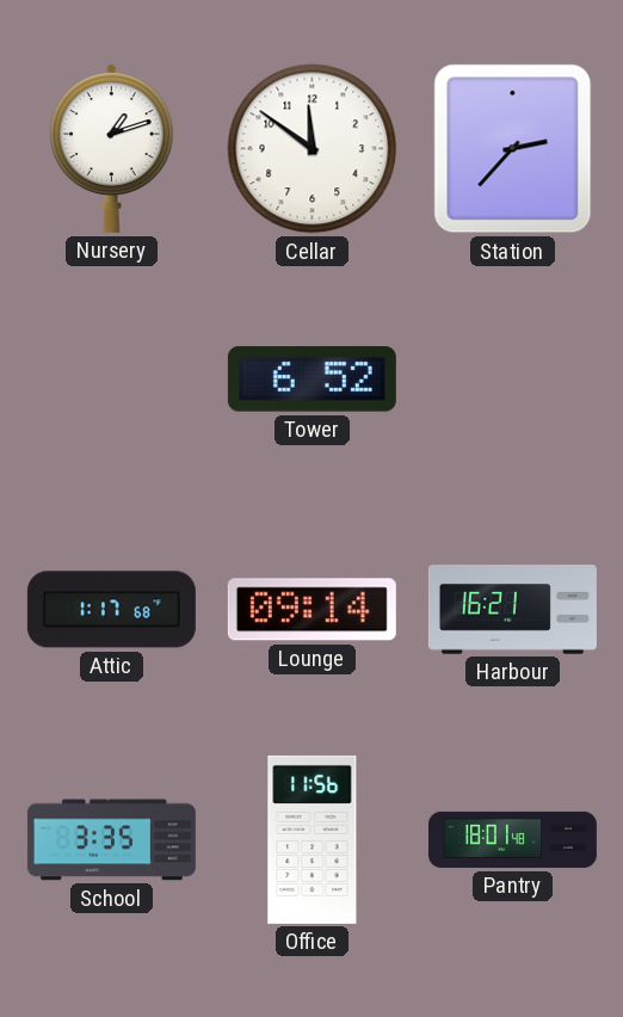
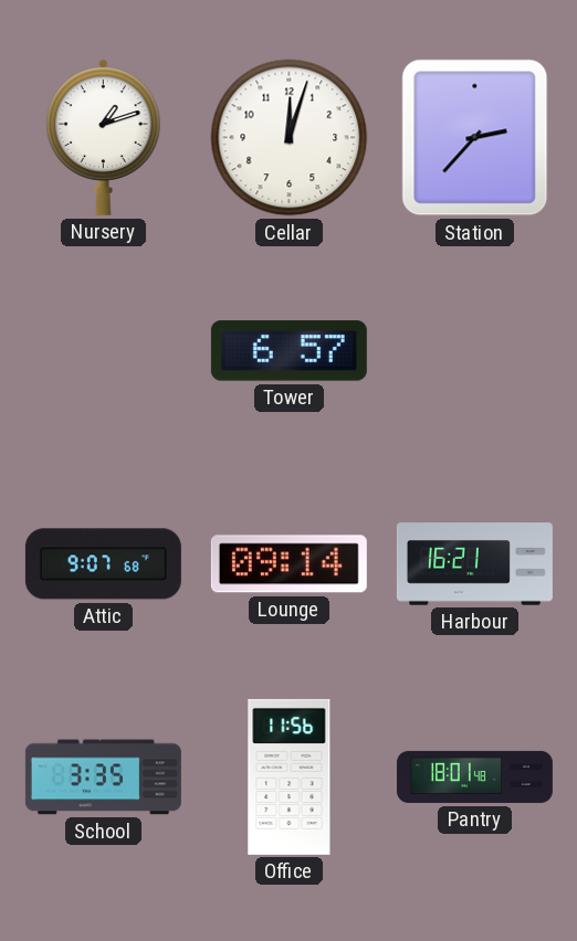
Cellar: 11:51 -> 12:03 (290, 138)
Tower: 6:52 -> 6:57 (288, 351)
Attic: 1:17 -> 9:07 (103, 564)
